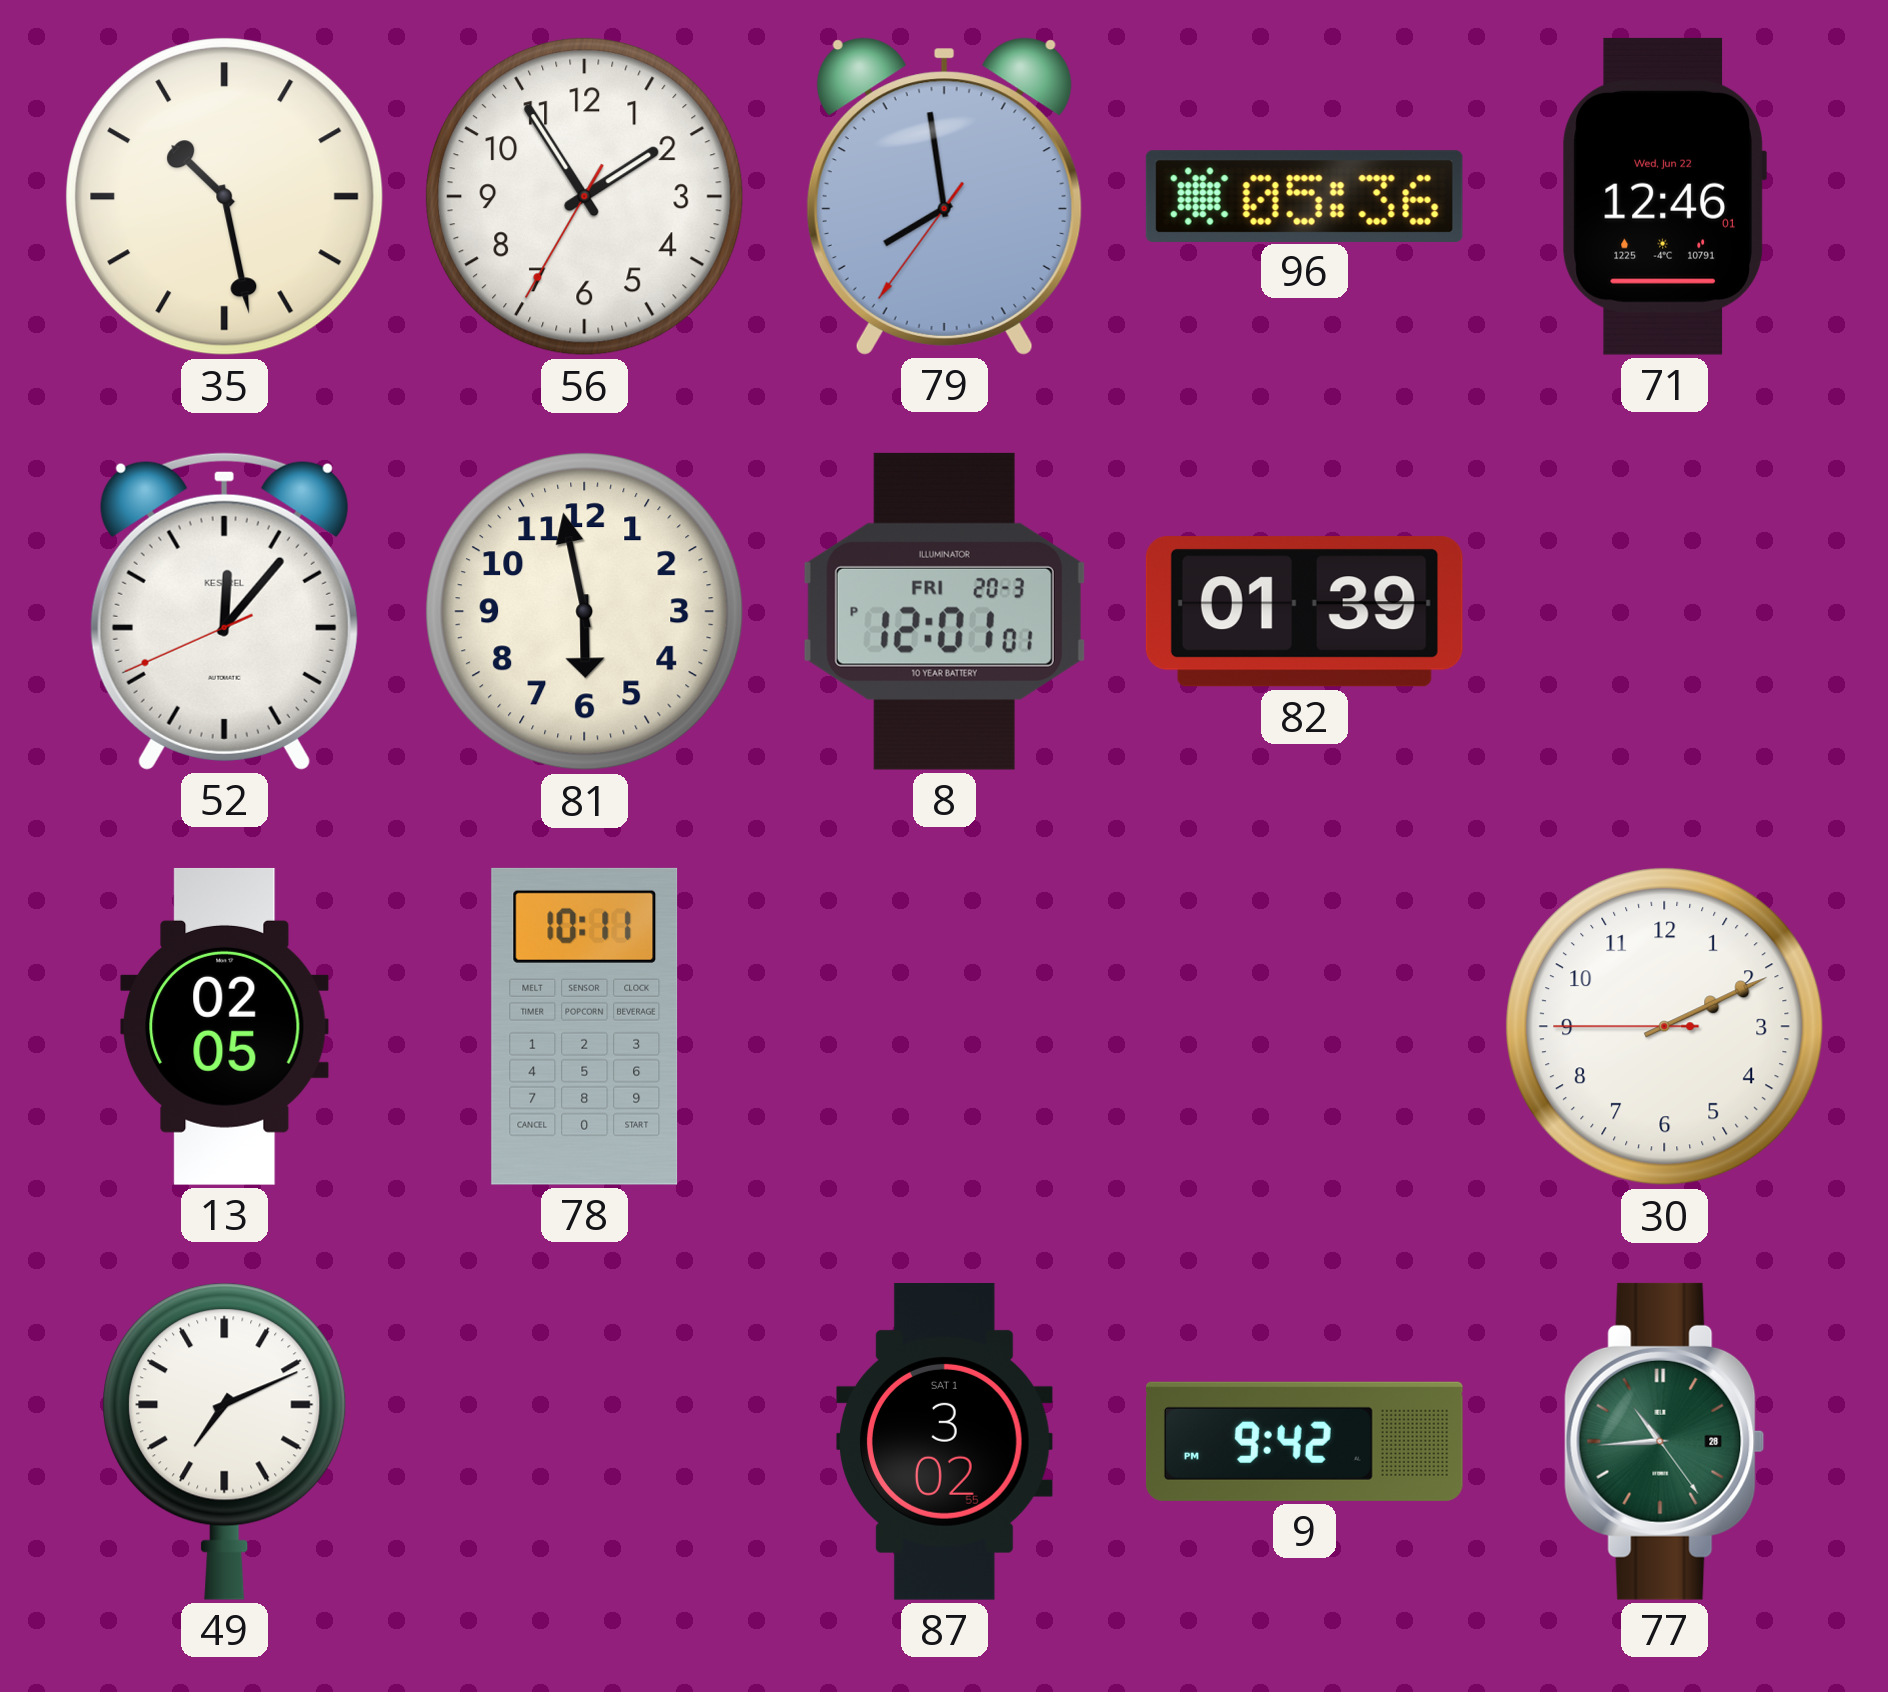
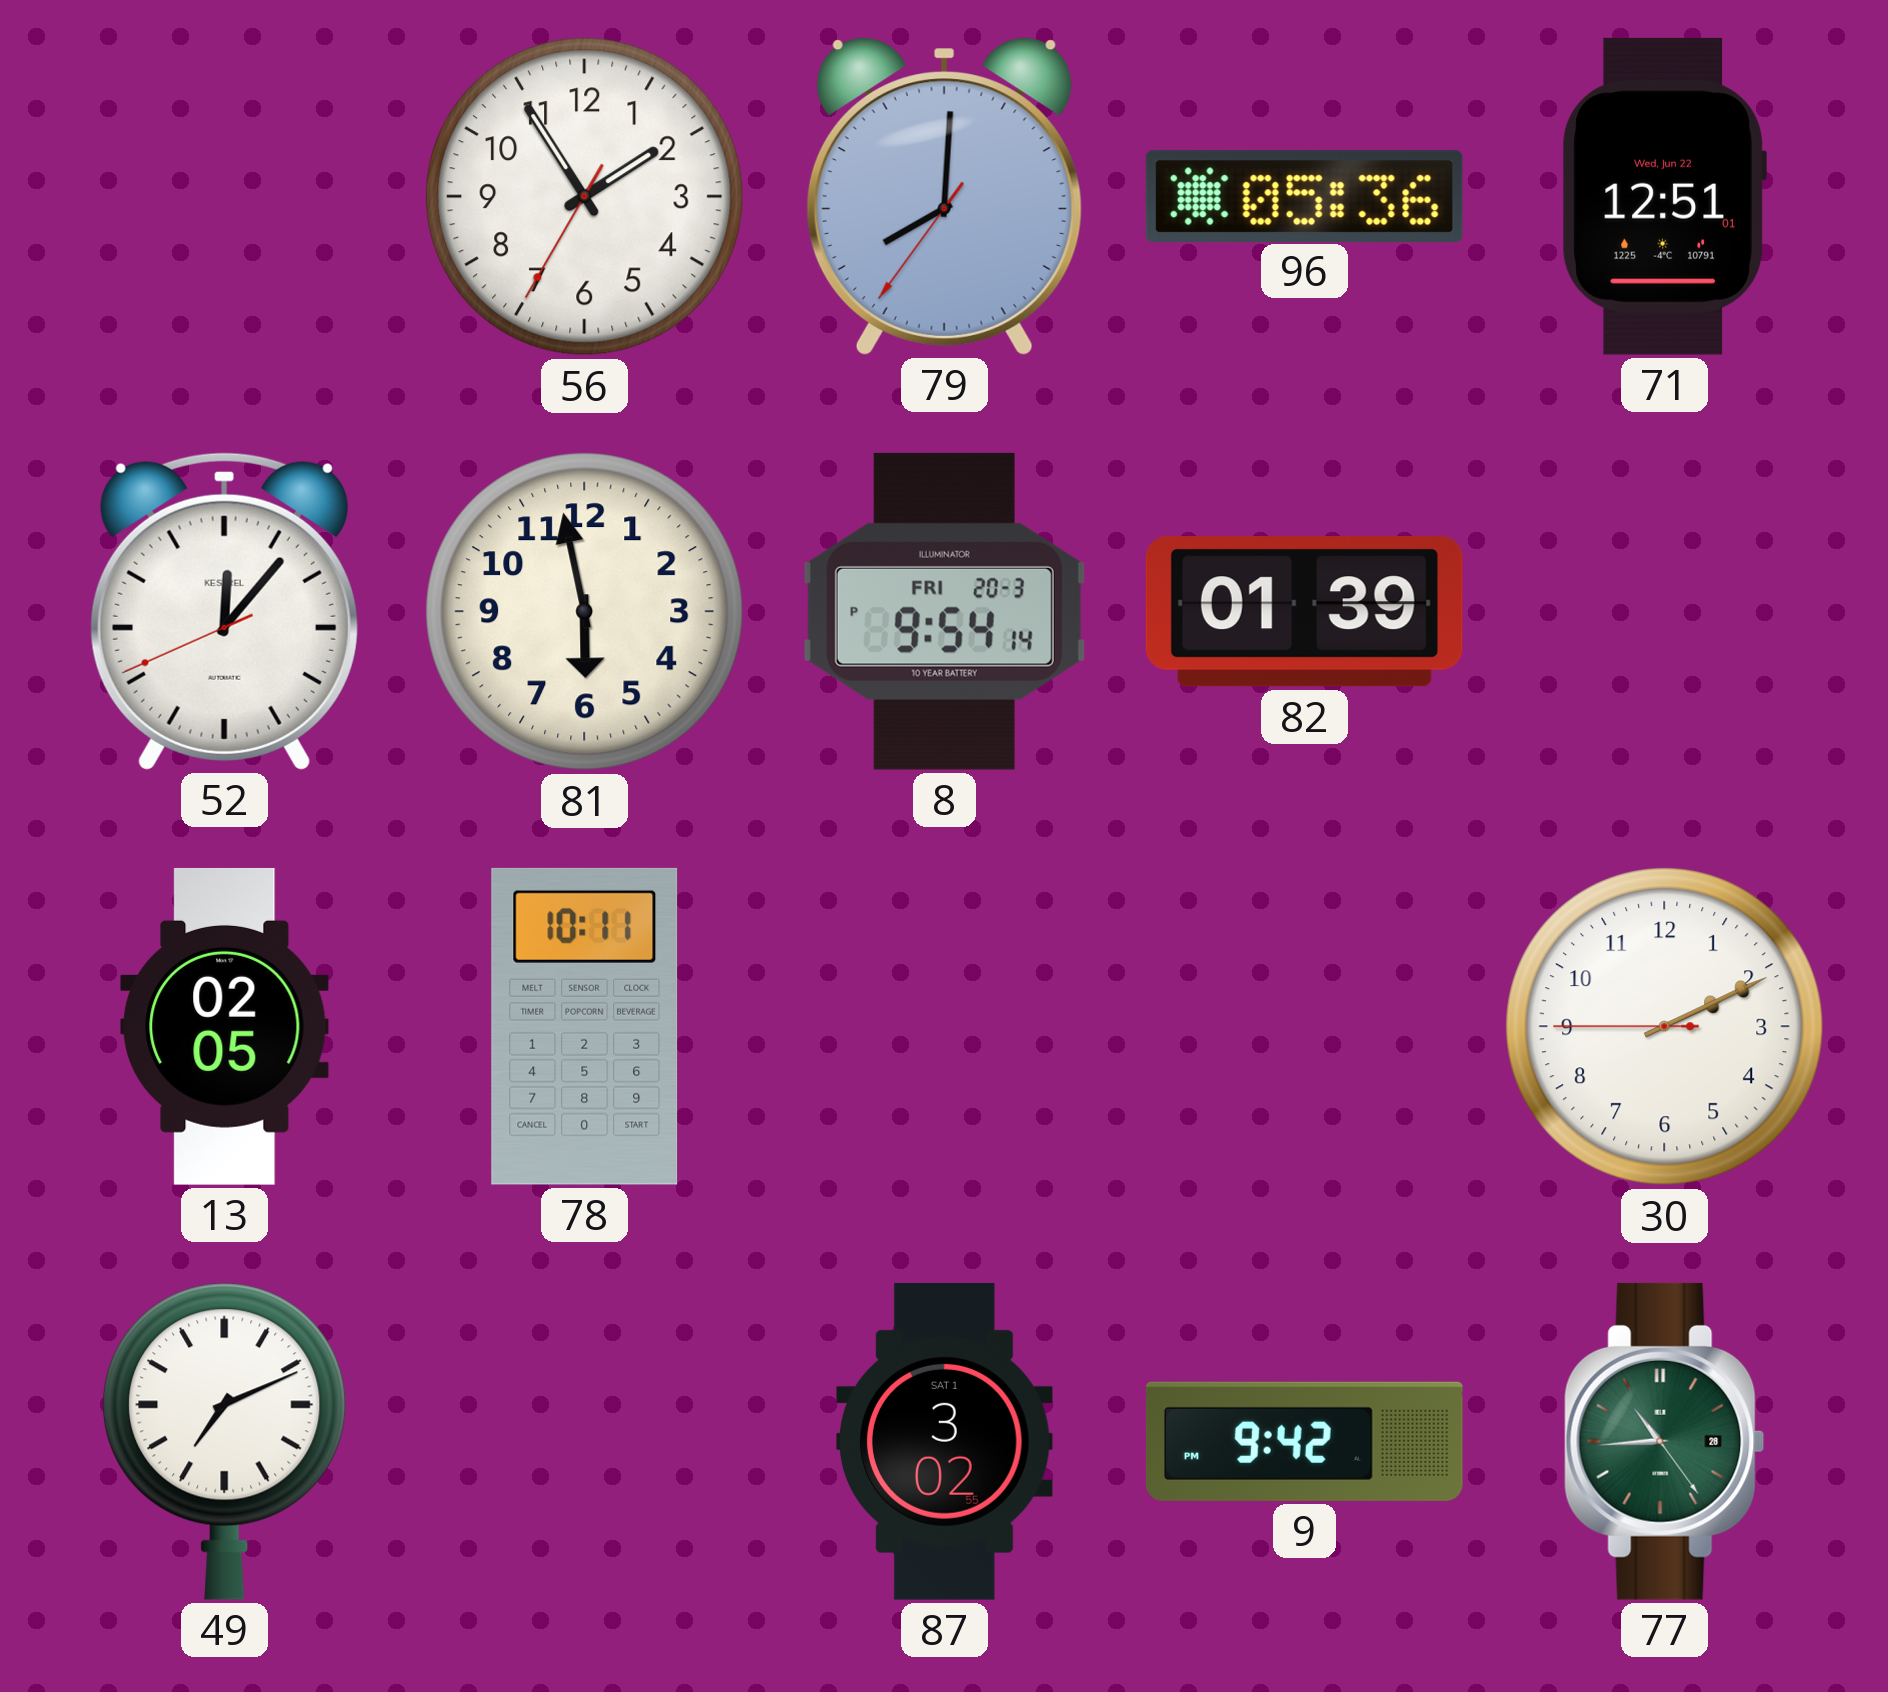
35: 10:28 -> none (225, 197)
79: 7:58 -> 8:00 (944, 196)
71: 12:46 -> 12:51 (1664, 196)
8: 12:01 -> 9:54 (944, 611)
